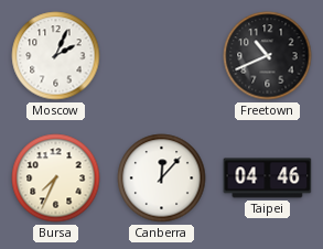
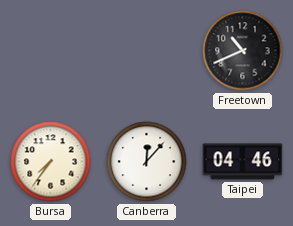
Moscow: 2:04 -> none (56, 56)
Bursa: 7:34 -> 7:36 (51, 162)
